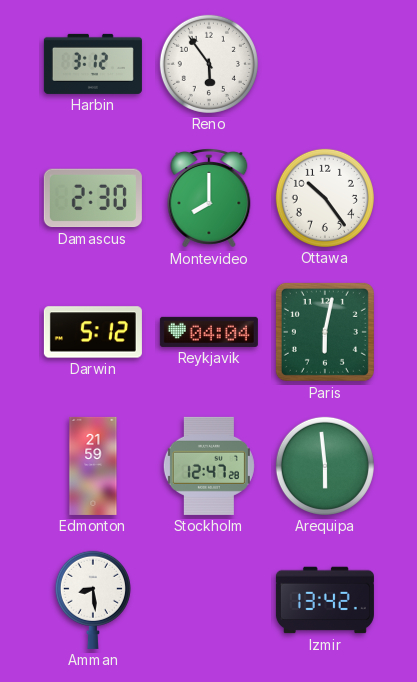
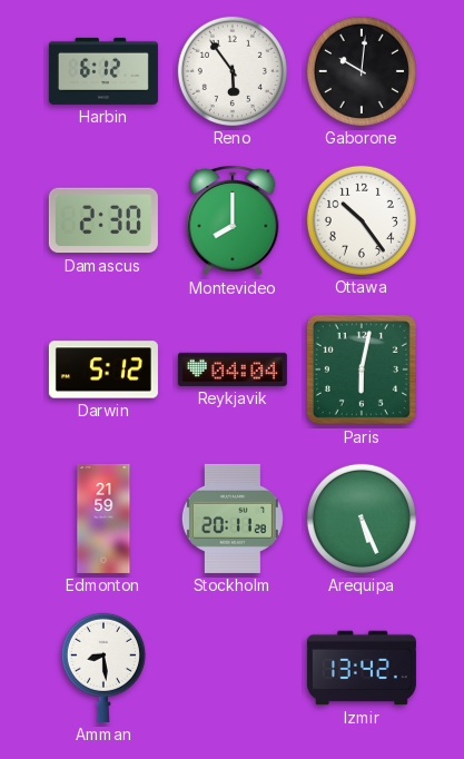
Harbin: 3:12 -> 6:12 (103, 71)
Gaborone: none -> 10:01 (362, 71)
Stockholm: 12:47 -> 20:11 (233, 519)
Arequipa: 5:59 -> 5:26 (362, 519)
